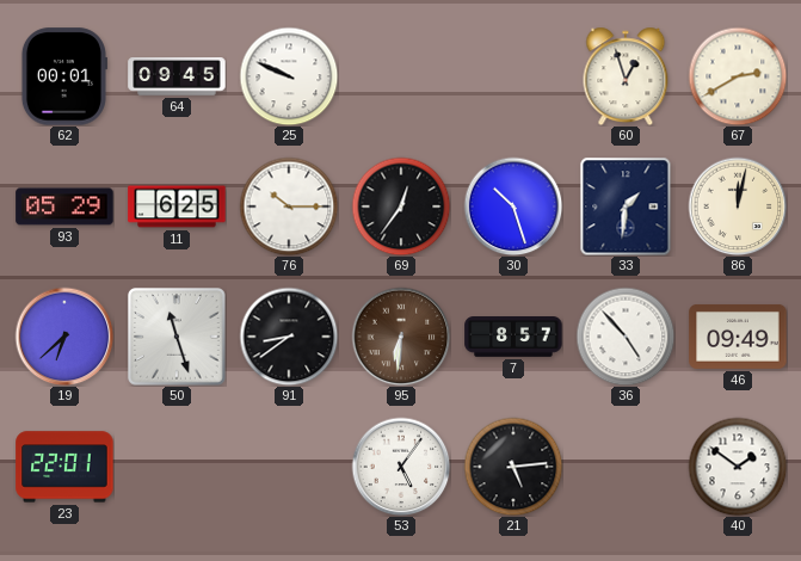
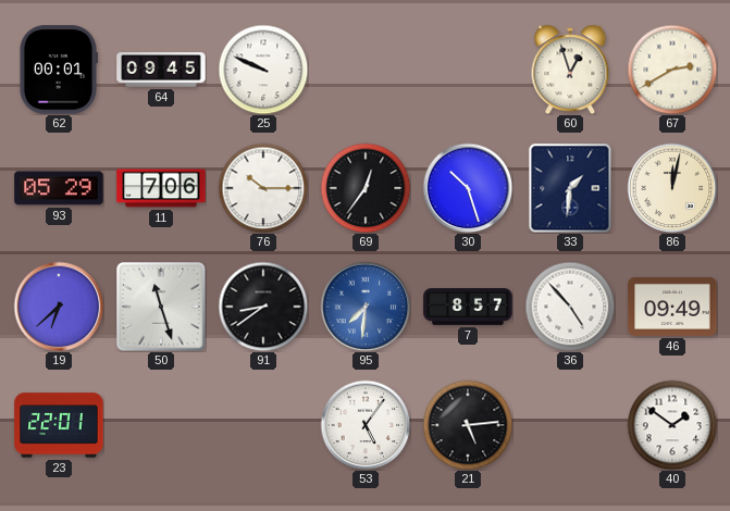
11: 6:25 -> 7:06 (161, 188)
95: 6:31 -> 7:31 (366, 307)
95 dial: brown -> blue (366, 307)
